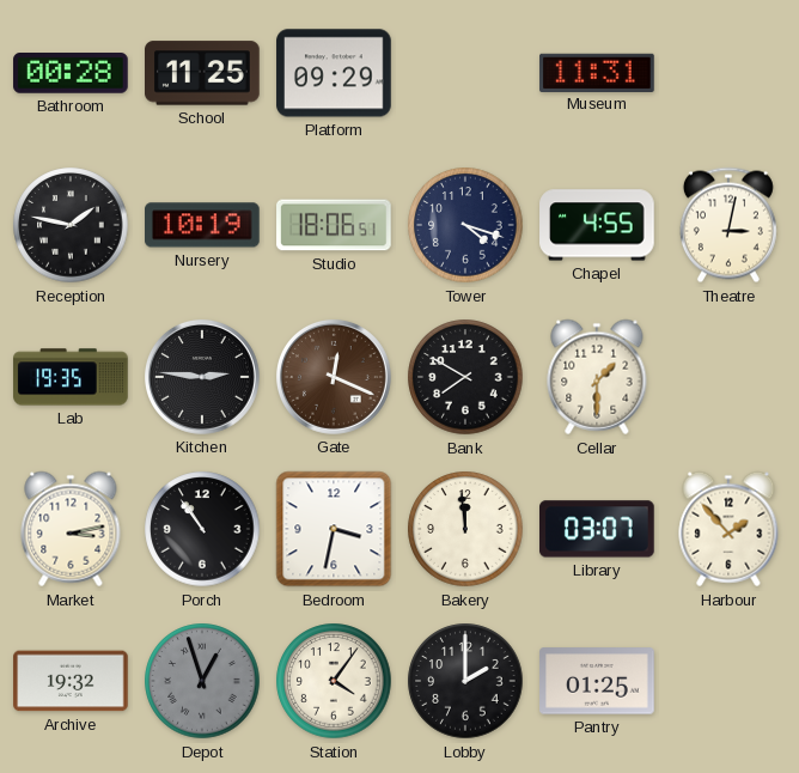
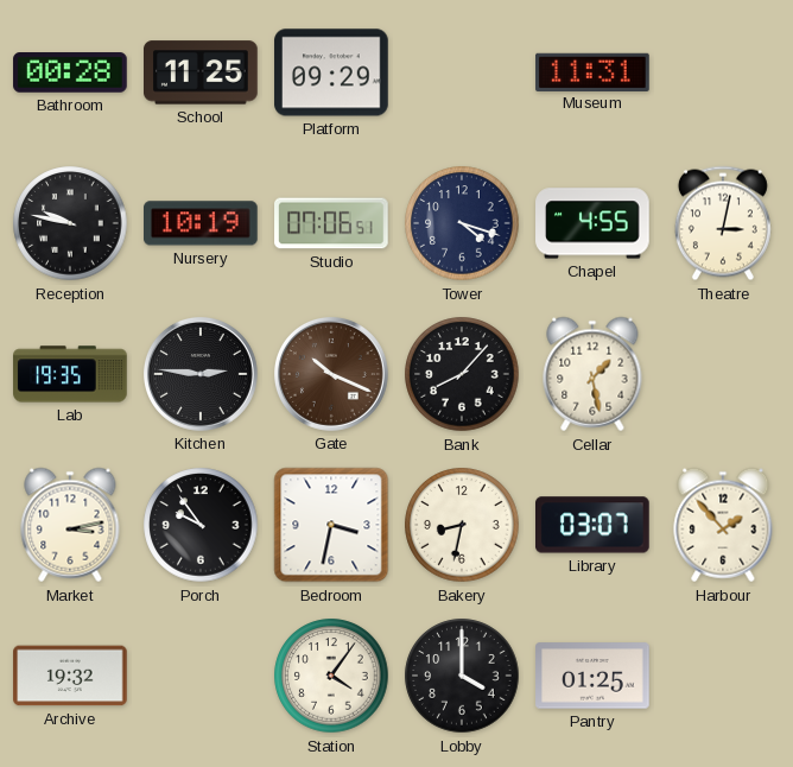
Reception: 1:47 -> 9:47 (70, 223)
Studio: 18:06 -> 07:06 (331, 223)
Gate: 12:19 -> 10:19 (331, 374)
Bank: 7:50 -> 8:07 (462, 374)
Cellar: 1:30 -> 1:28 (592, 374)
Porch: 10:54 -> 9:54 (201, 525)
Bakery: 11:59 -> 8:32 (462, 525)
Depot: 12:57 -> none (202, 681)
Lobby: 2:00 -> 4:00 (462, 676)
